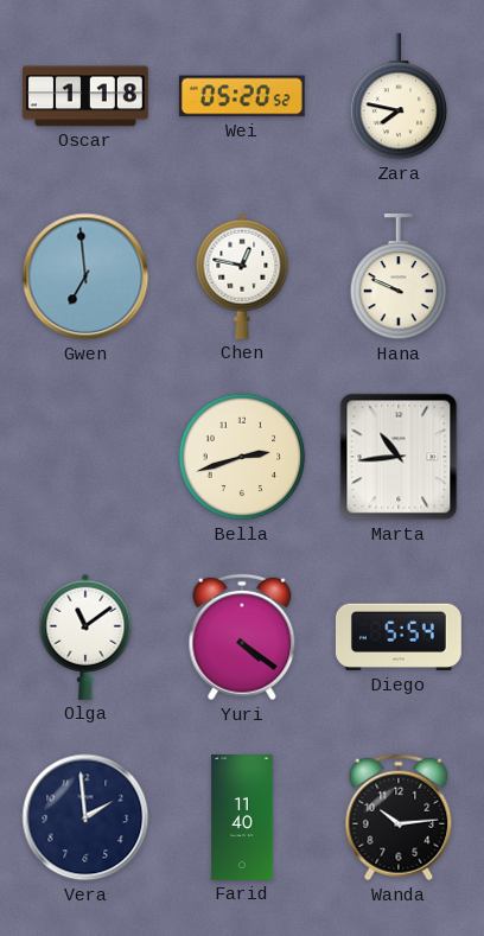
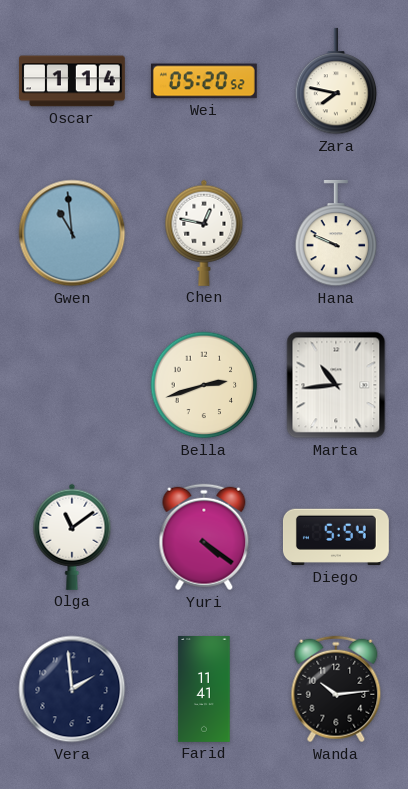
Oscar: 1:18 -> 1:14 (72, 81)
Gwen: 6:59 -> 10:59 (72, 233)
Farid: 11:40 -> 11:41 (204, 690)
